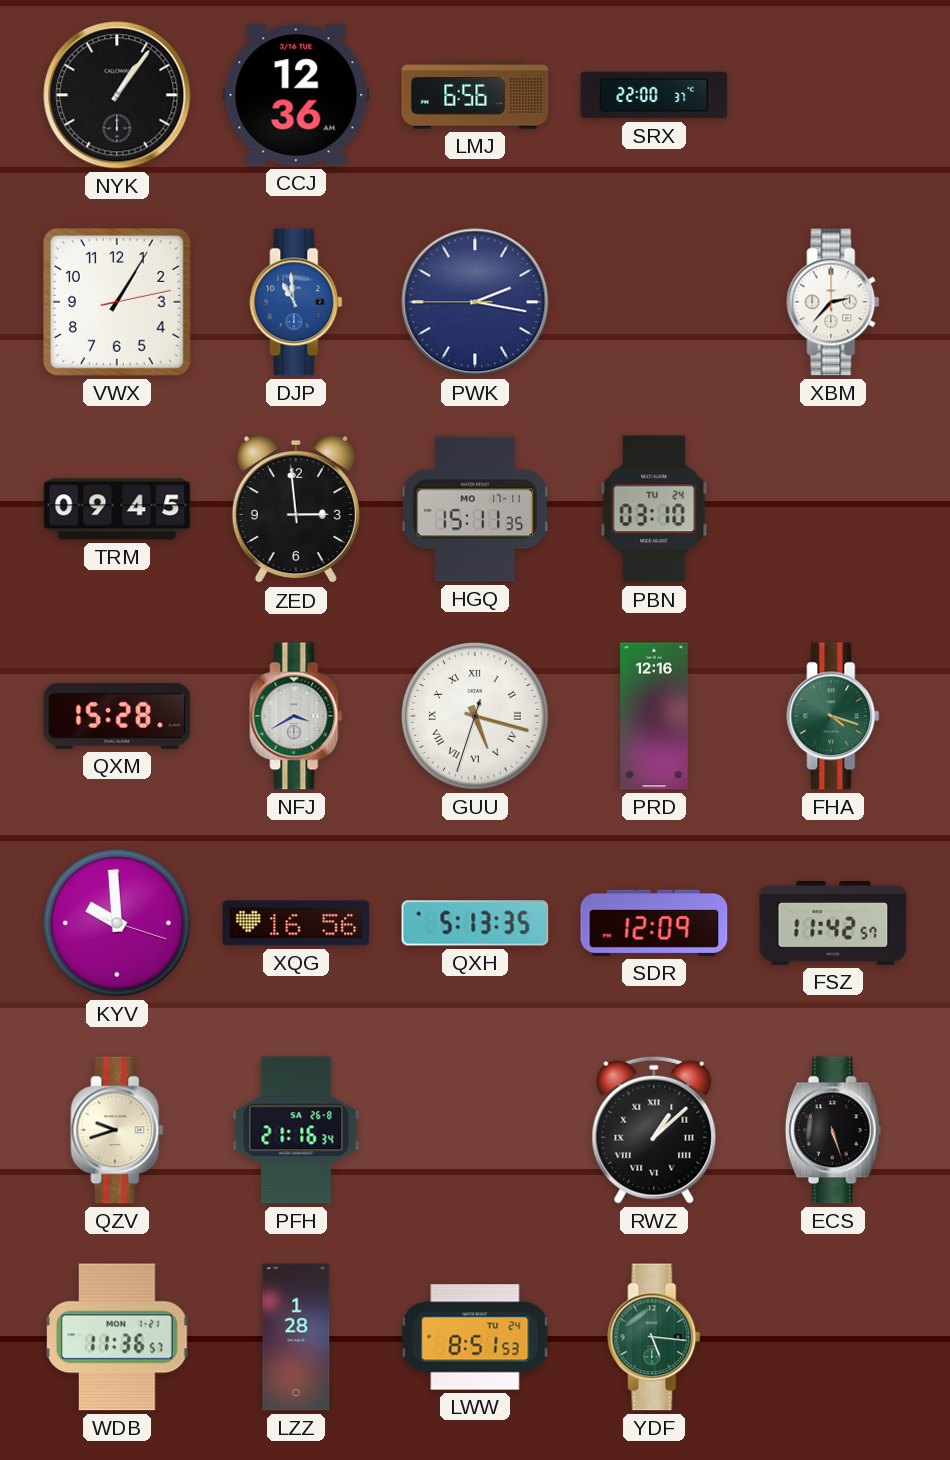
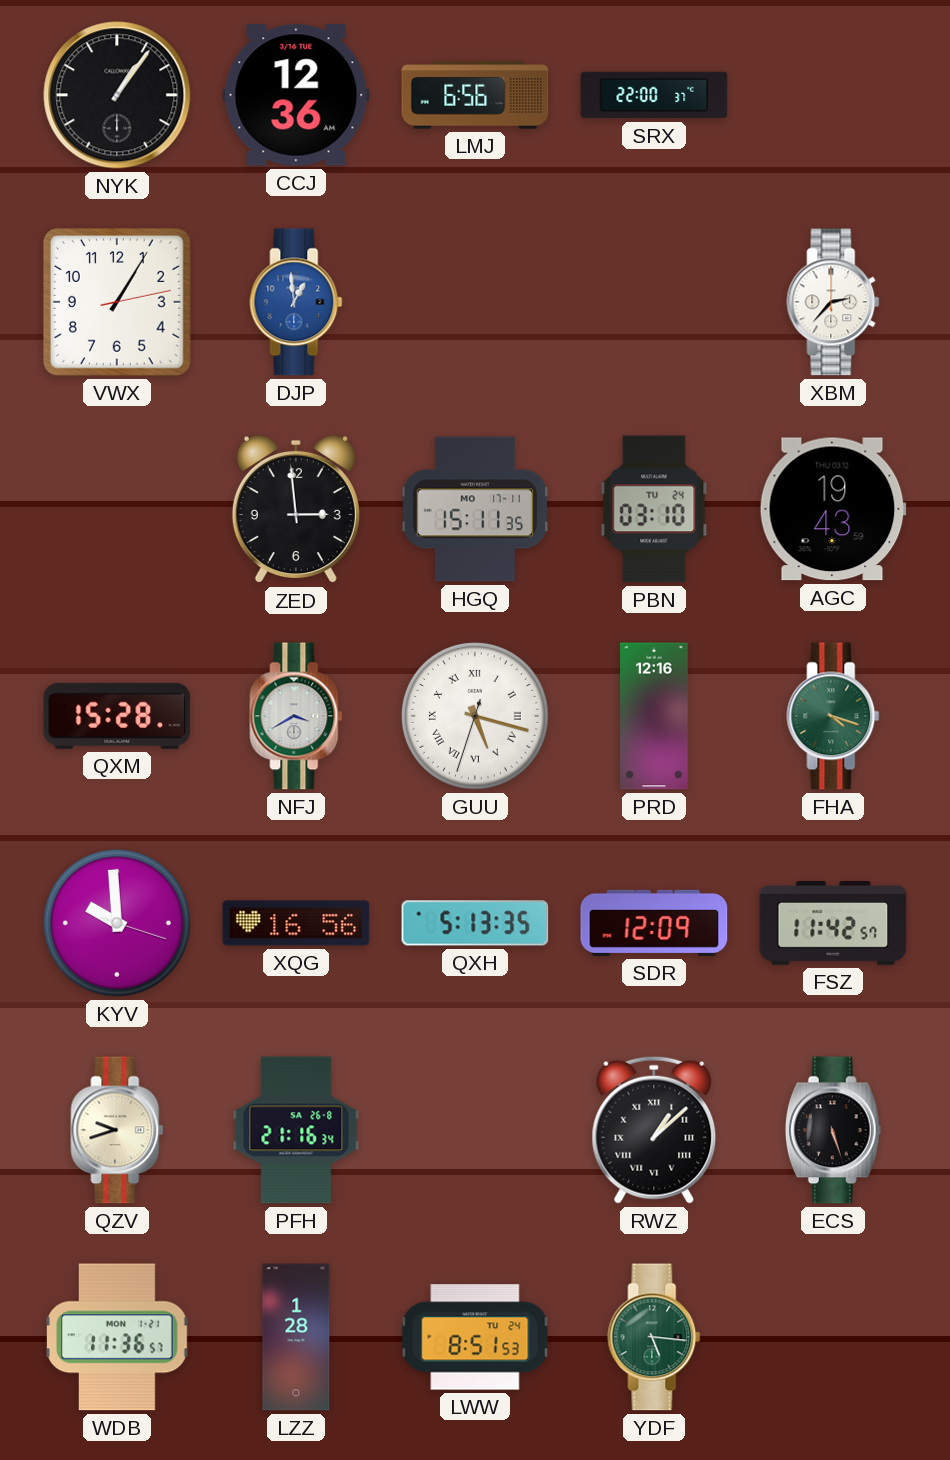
DJP: 10:59 -> 12:59 (296, 302)
PWK: 2:16 -> none (475, 302)
TRM: 09:45 -> none (117, 509)
AGC: none -> 19:43 (833, 509)
